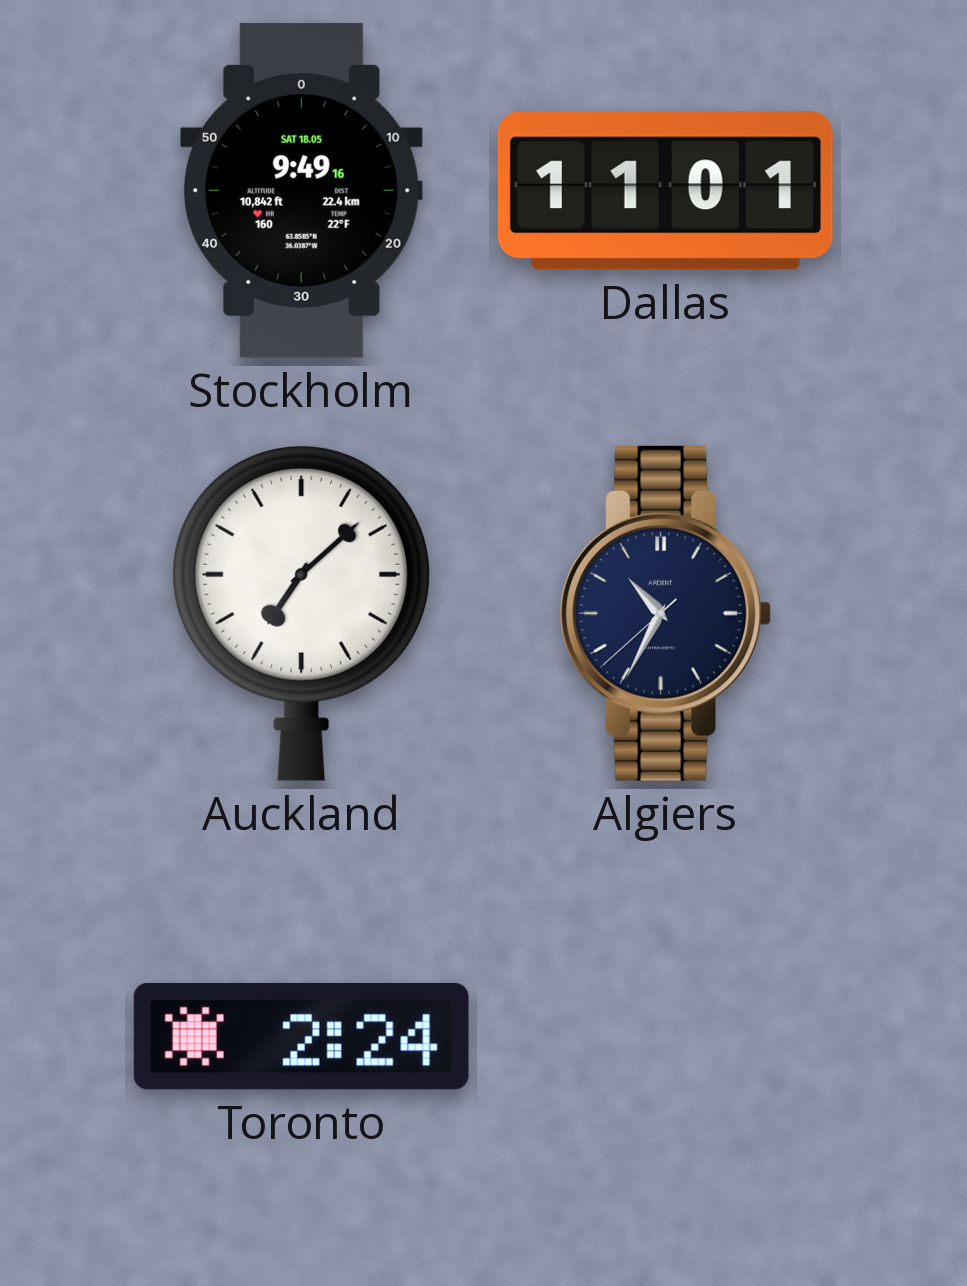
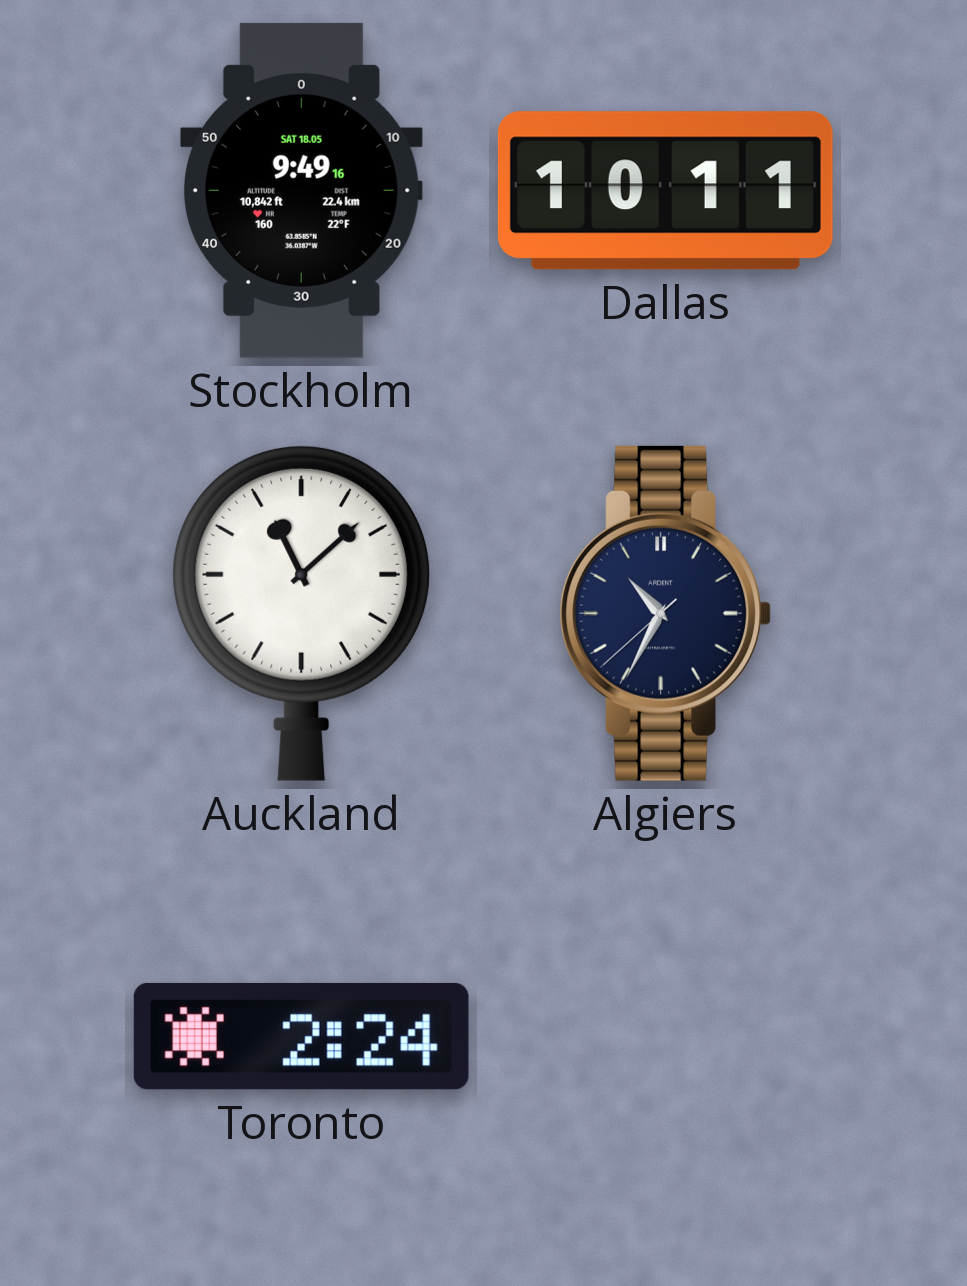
Dallas: 11:01 -> 10:11 (665, 191)
Auckland: 7:08 -> 11:08 (301, 613)
